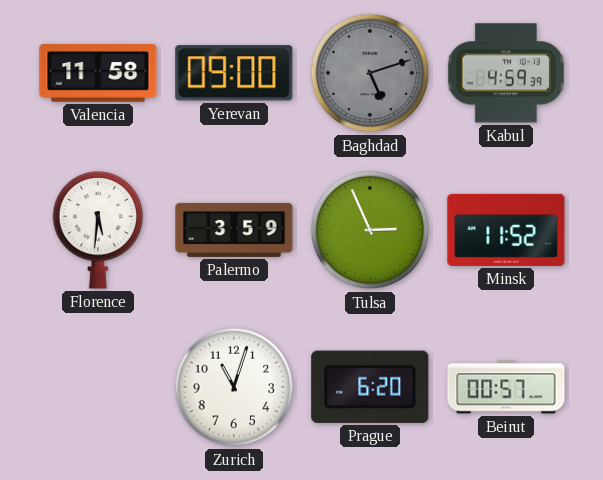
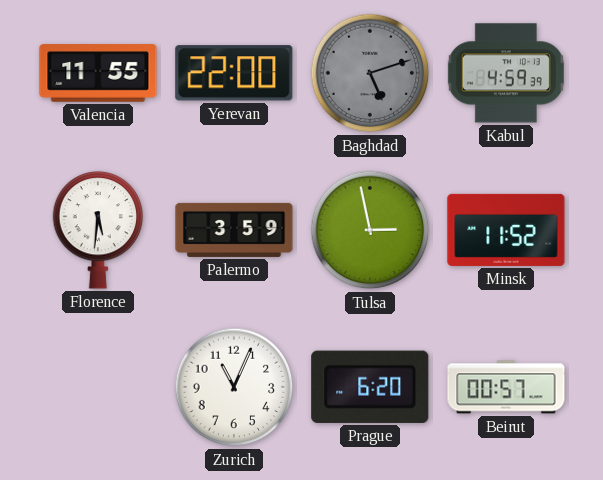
Valencia: 11:58 -> 11:55 (98, 73)
Yerevan: 09:00 -> 22:00 (234, 73)
Tulsa: 2:56 -> 2:58 (370, 230)
Zurich: 11:03 -> 11:04 (234, 387)
